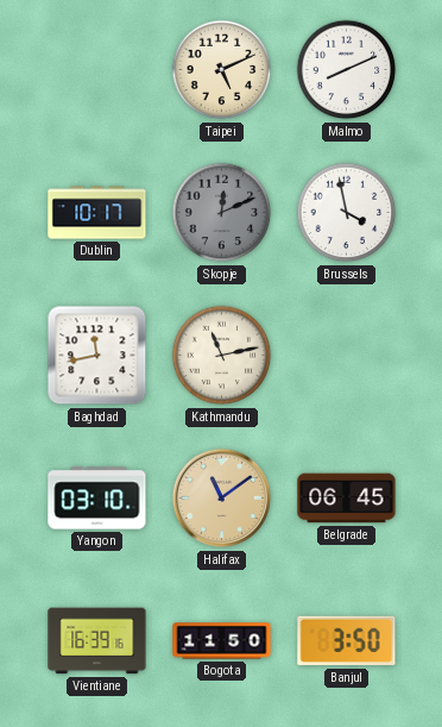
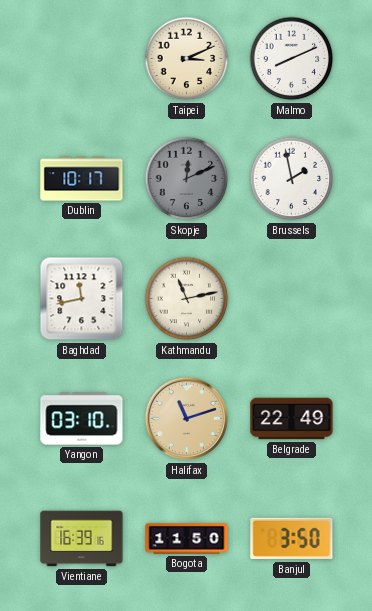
Taipei: 5:11 -> 3:11 (187, 59)
Brussels: 3:58 -> 1:58 (292, 179)
Halifax: 11:09 -> 11:12 (187, 419)
Belgrade: 06:45 -> 22:49 (292, 419)
